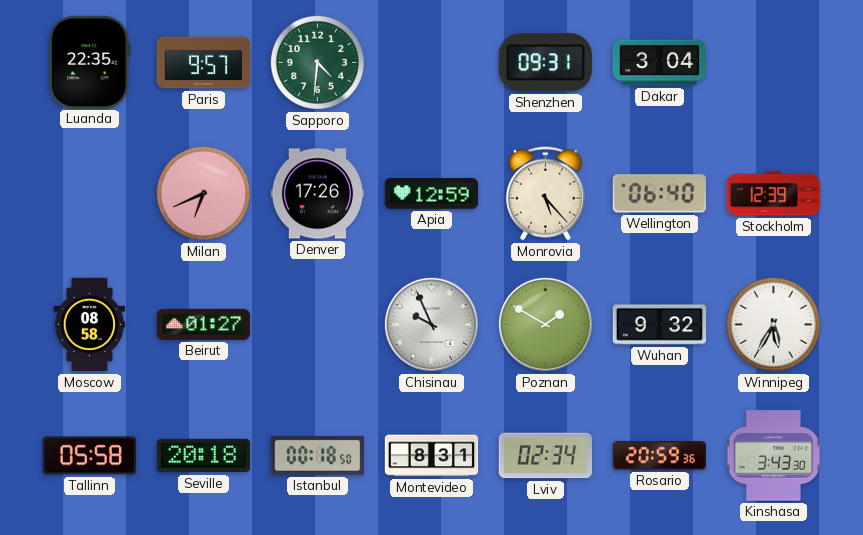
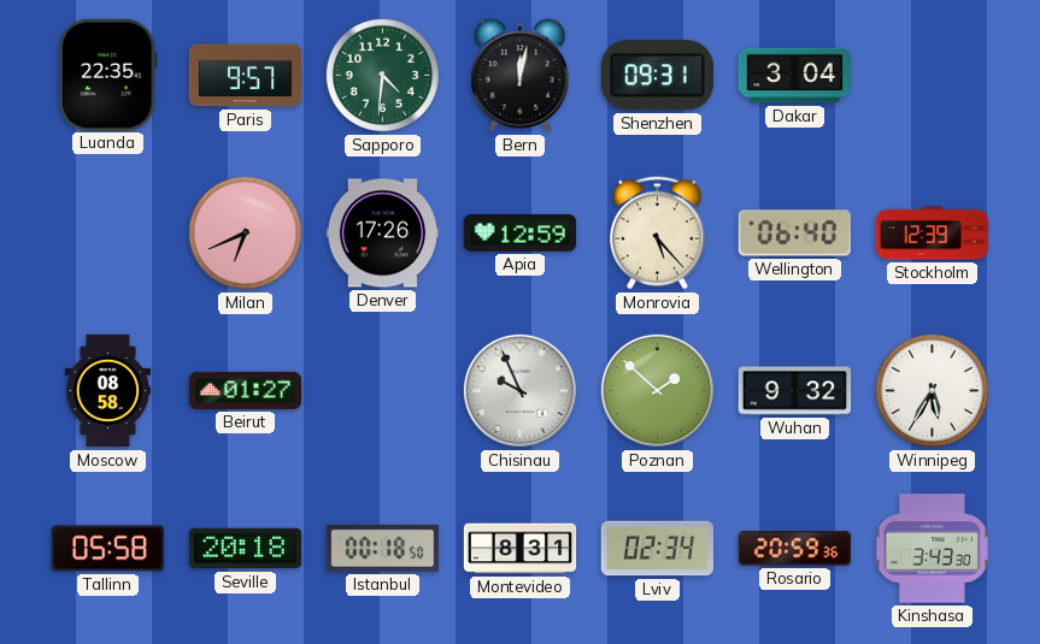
Bern: none -> 12:02 (521, 76)
Poznan: 1:50 -> 1:52 (657, 390)
